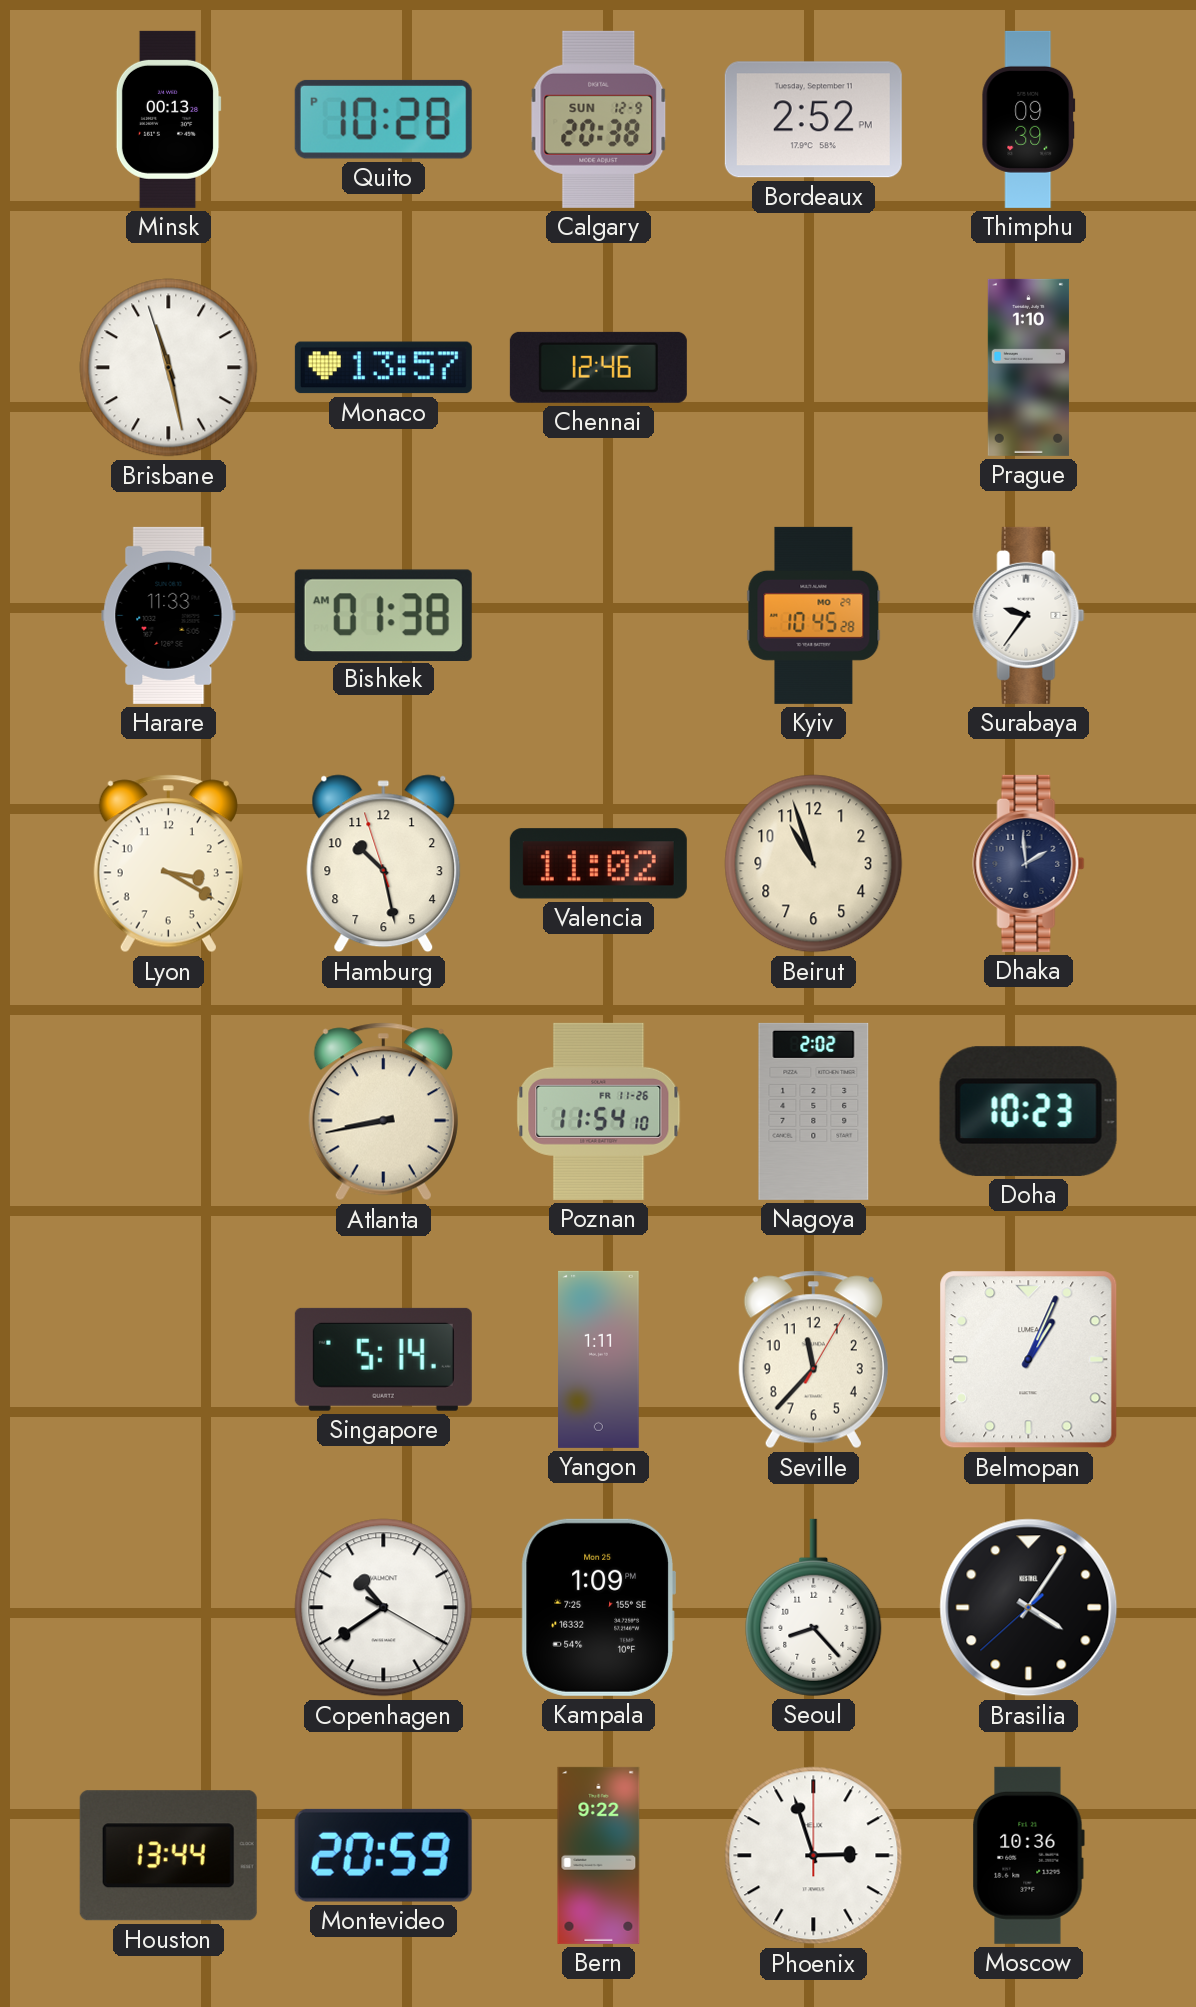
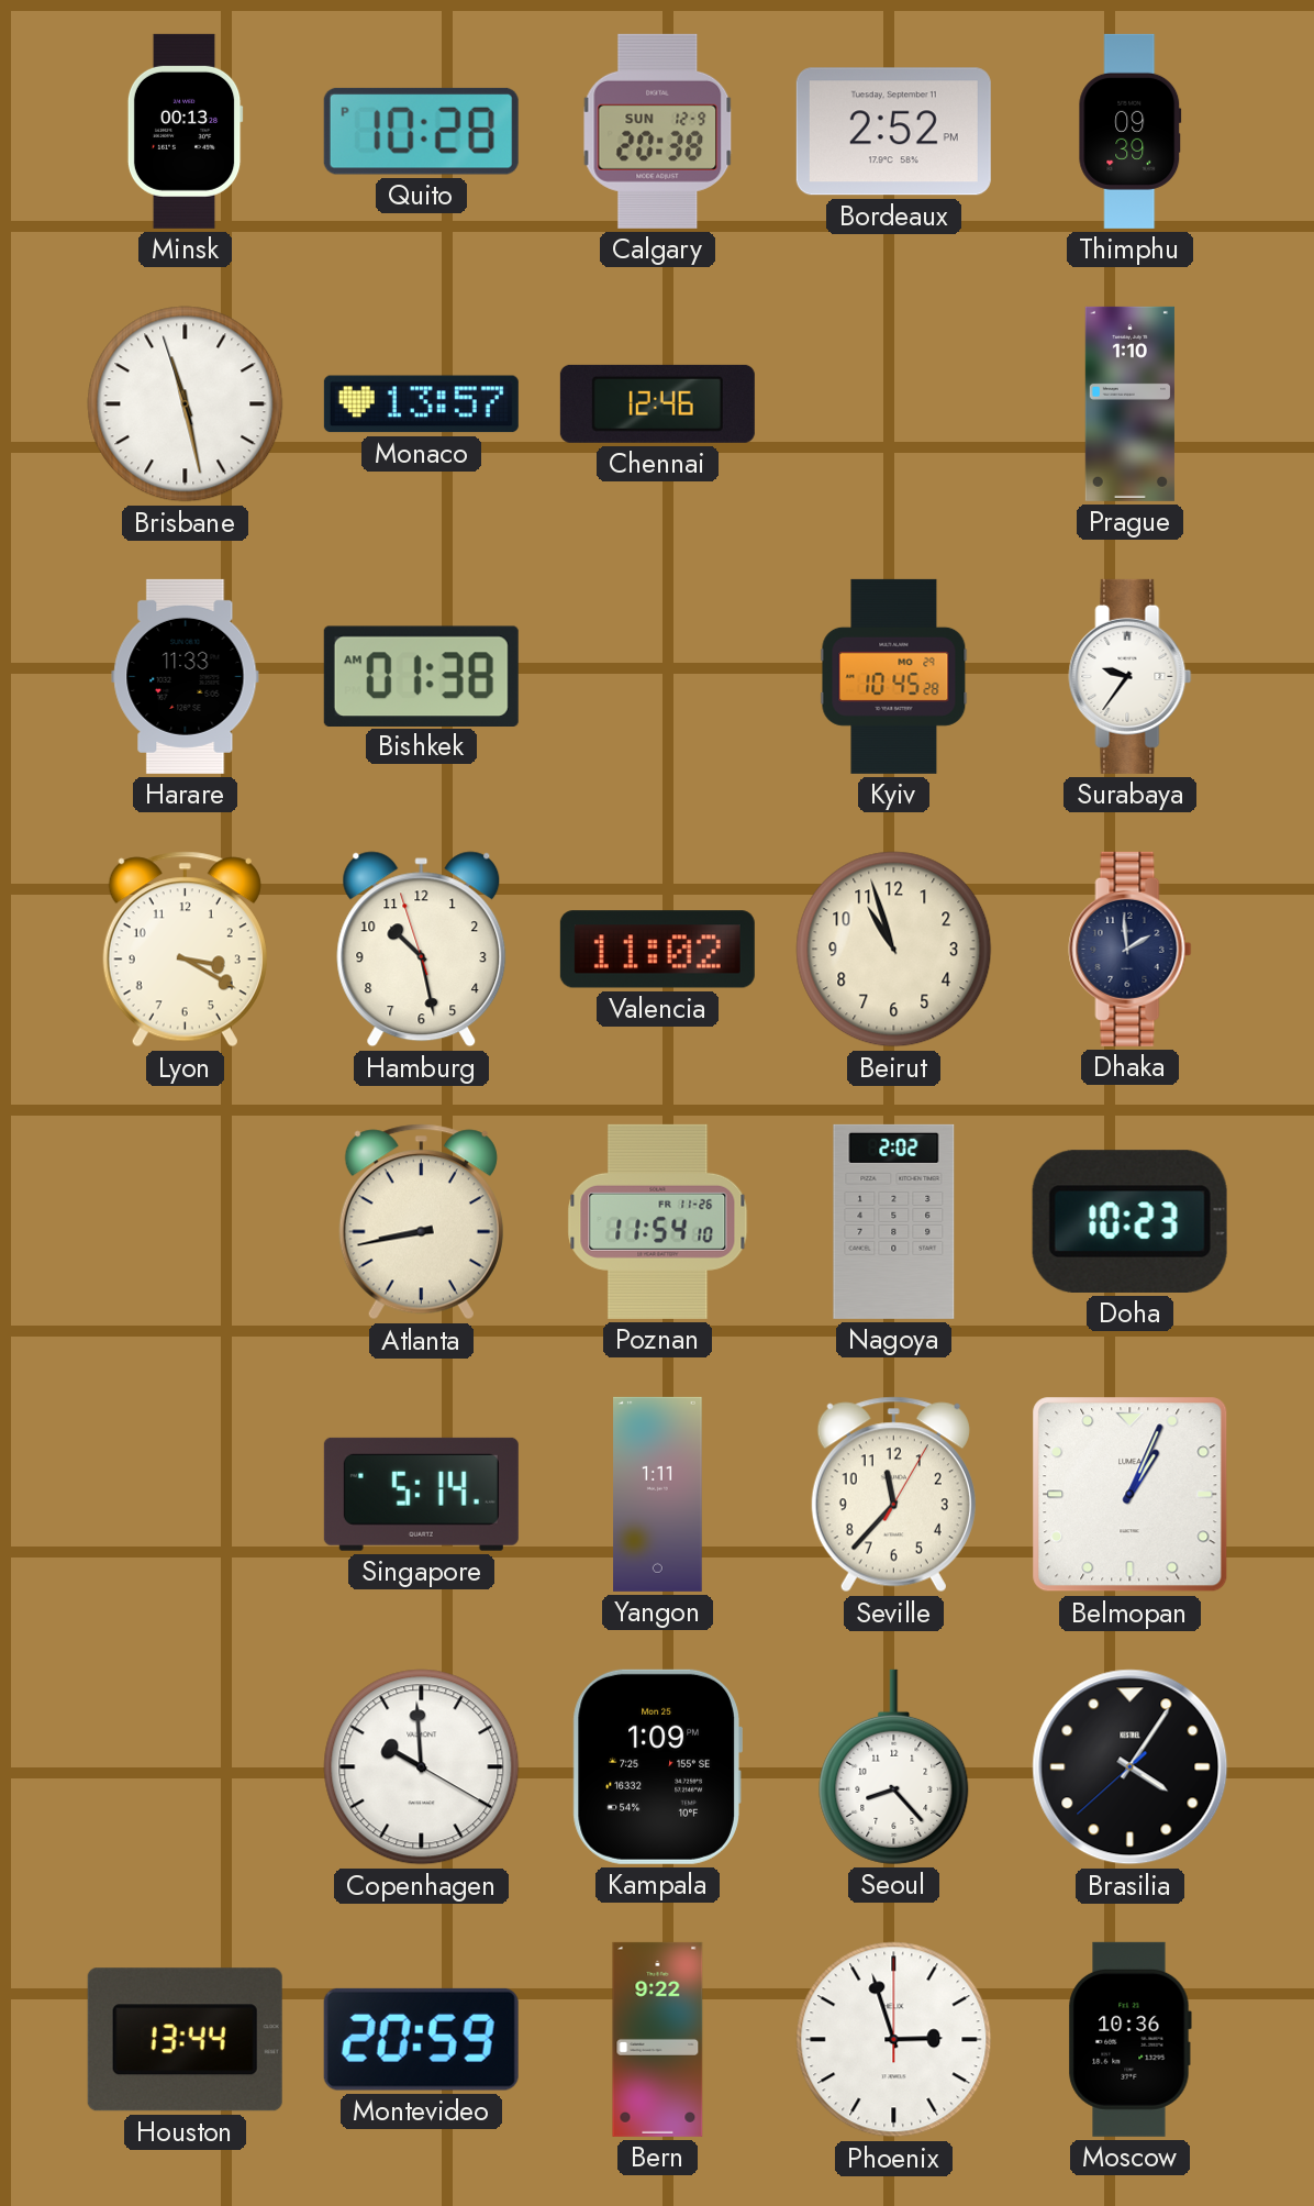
Copenhagen: 10:39 -> 9:59 (422, 1767)
